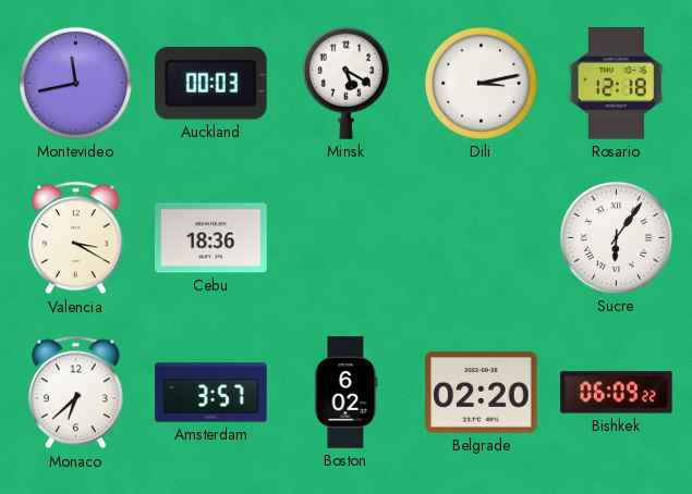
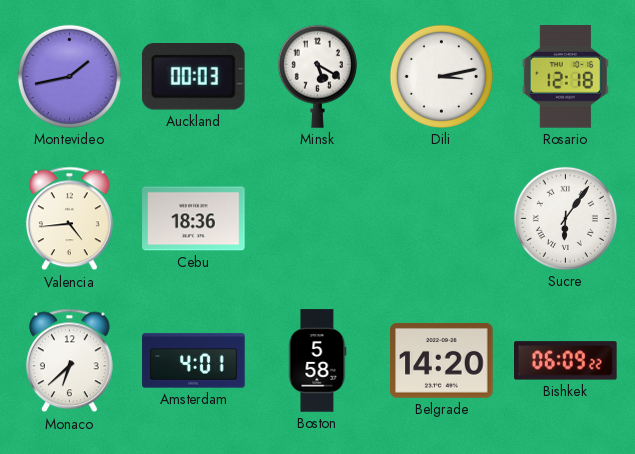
Montevideo: 11:43 -> 1:43 (69, 76)
Valencia: 3:20 -> 4:44 (69, 219)
Amsterdam: 3:57 -> 4:01 (194, 361)
Boston: 6:02 -> 5:58 (318, 361)
Belgrade: 02:20 -> 14:20 (442, 360)
